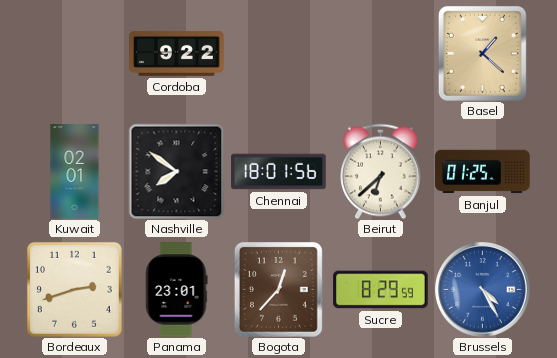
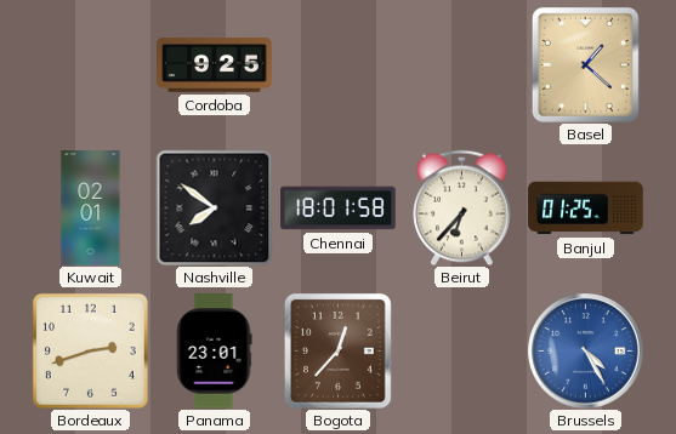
Cordoba: 9:22 -> 9:25 (215, 64)
Chennai: 18:01:56 -> 18:01:58 (339, 209)
Beirut: 6:38 -> 6:37 (462, 207)
Sucre: 8:29 -> none (381, 290)
